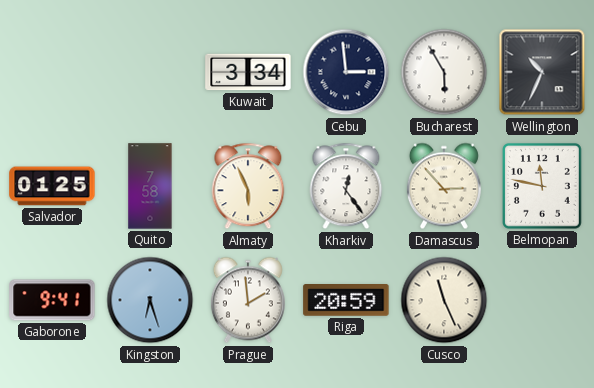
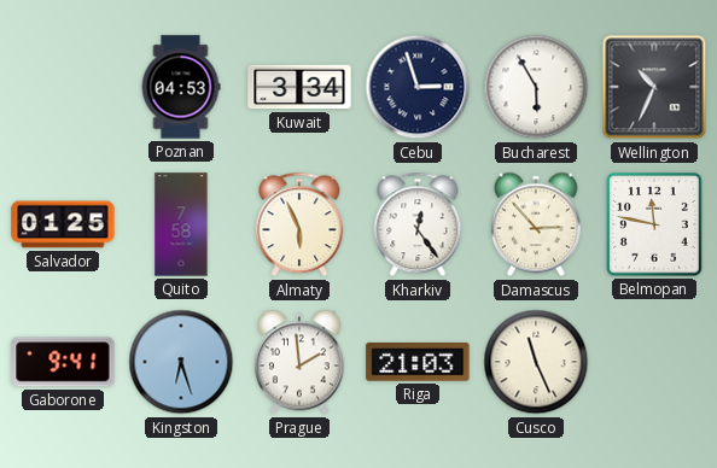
Poznan: none -> 04:53 (181, 87)
Cebu: 2:59 -> 2:57 (418, 87)
Riga: 20:59 -> 21:03 (418, 363)
